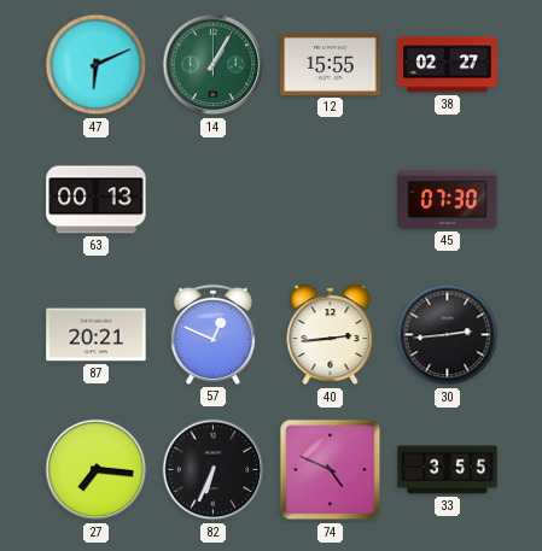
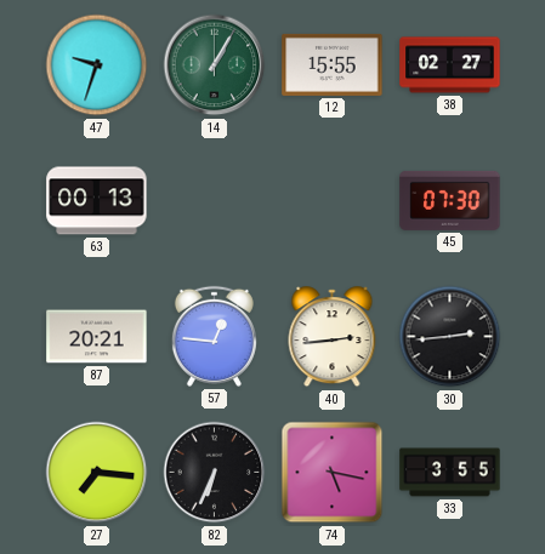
47: 6:11 -> 9:33 (97, 65)
57: 12:49 -> 12:46 (214, 336)
74: 4:49 -> 5:17 (333, 473)
